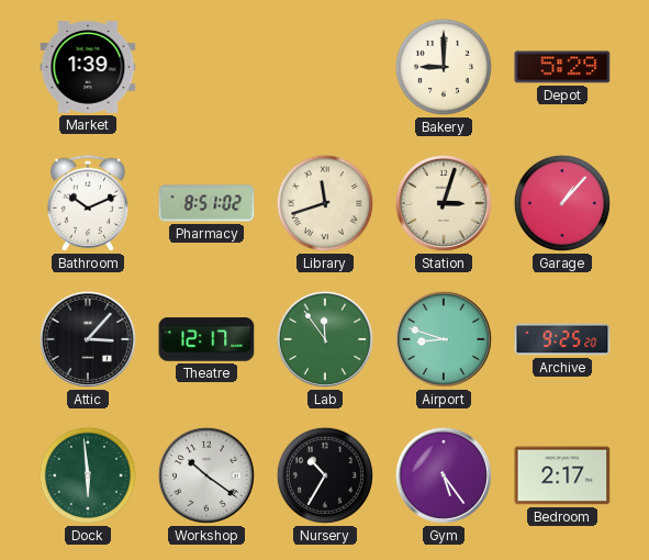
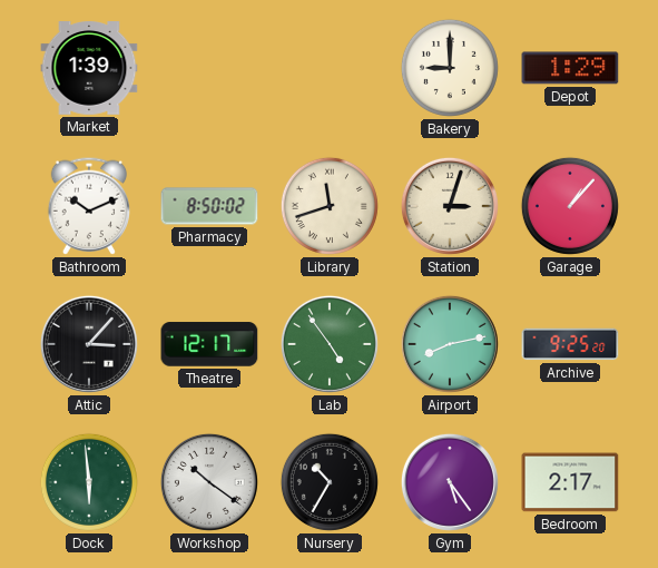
Depot: 5:29 -> 1:29 (570, 68)
Pharmacy: 8:51 -> 8:50 (209, 206)
Lab: 11:54 -> 4:54 (330, 344)
Airport: 8:48 -> 8:13 (450, 344)
